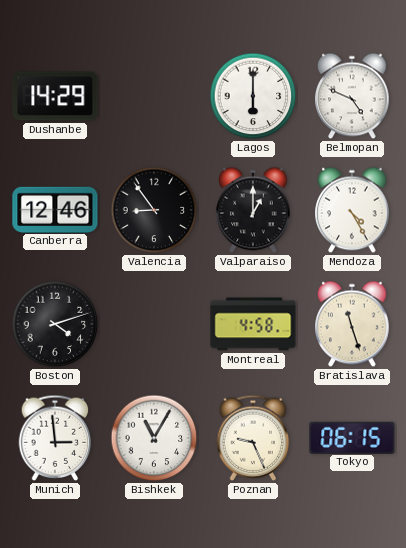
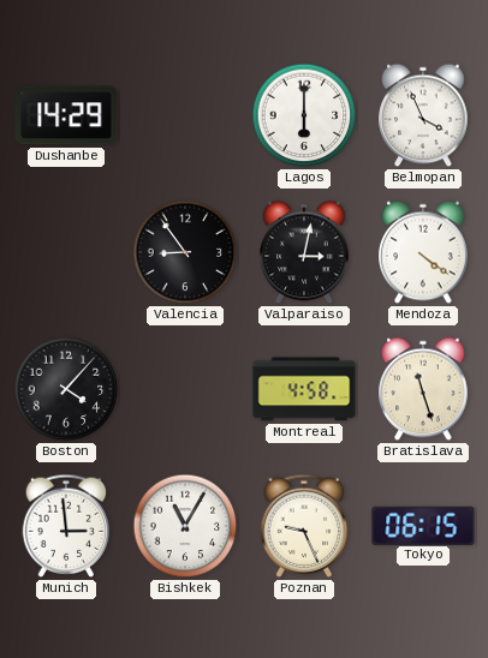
Belmopan: 4:49 -> 3:56 (423, 115)
Canberra: 12:46 -> none (55, 209)
Valparaiso: 1:00 -> 3:02 (304, 252)
Mendoza: 4:25 -> 4:21 (423, 252)
Boston: 4:12 -> 4:07 (66, 389)
